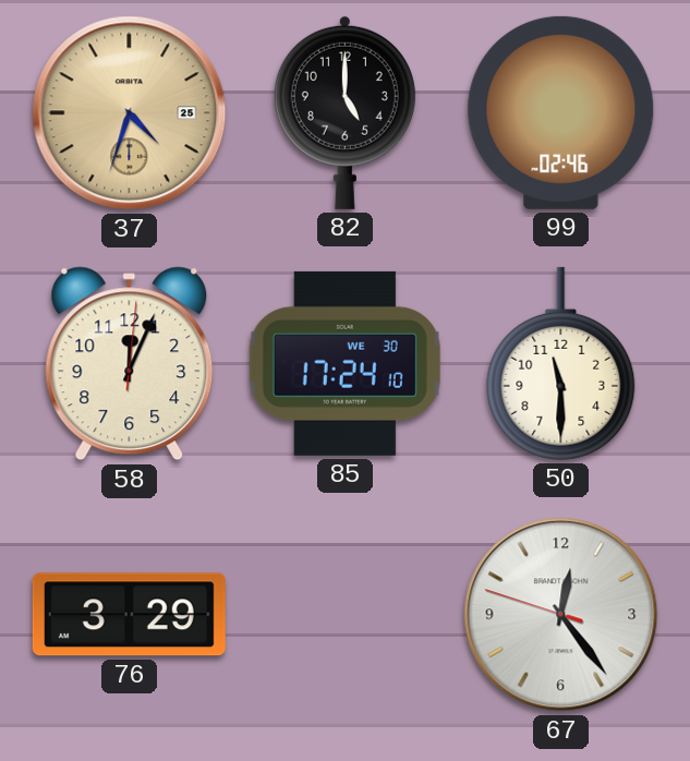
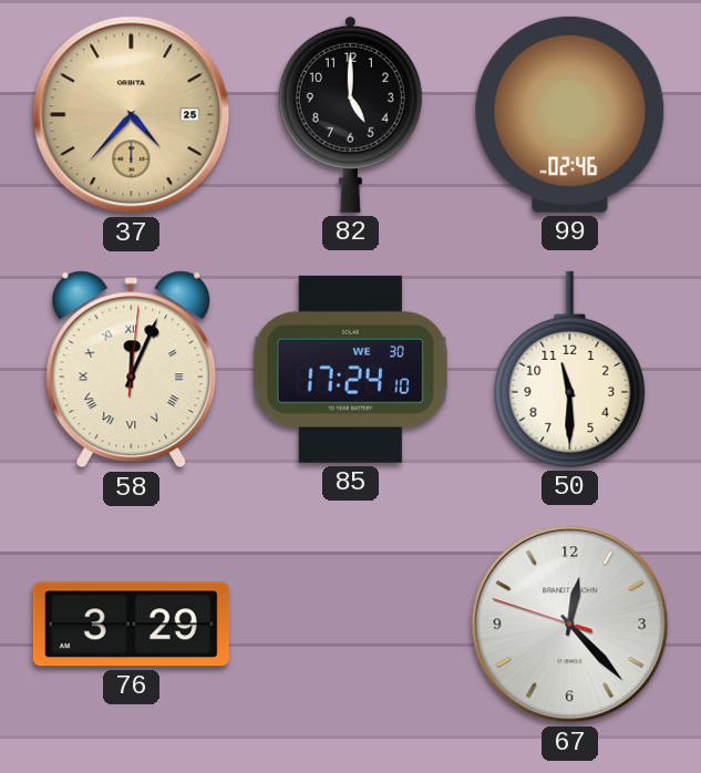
37: 4:33 -> 4:37 (132, 115)
58 numerals: Arabic -> Roman (132, 370)
67: 12:23 -> 12:22 (570, 625)
